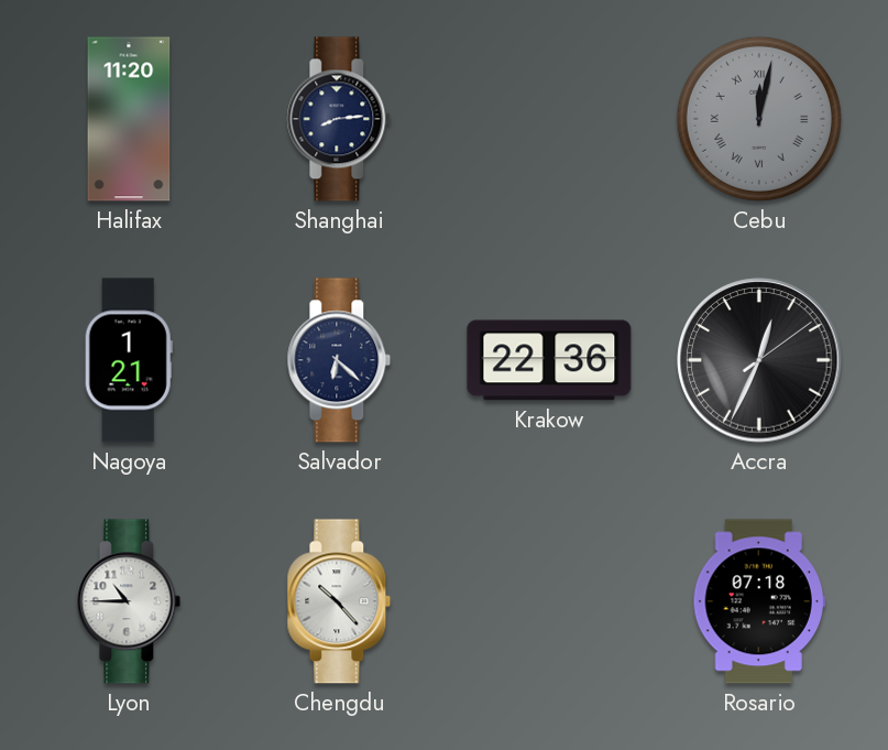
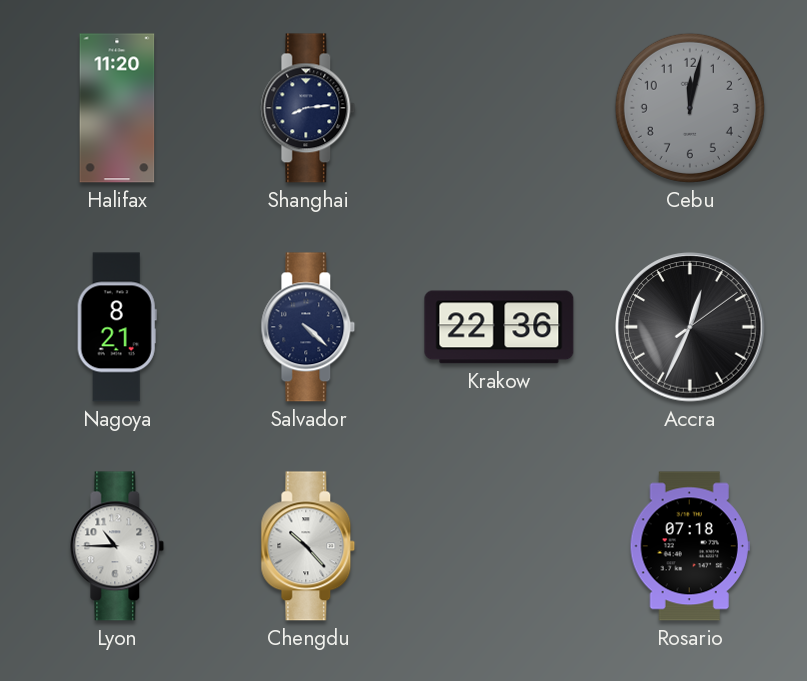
Cebu numerals: Roman -> Arabic (690, 108)
Nagoya: 1:21 -> 8:21 (117, 327)
Salvador: 6:22 -> 4:22 (308, 327)
